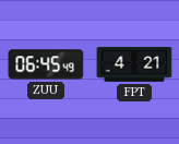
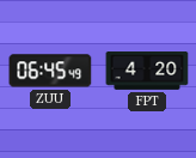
FPT: 4:21 -> 4:20 (147, 72)
